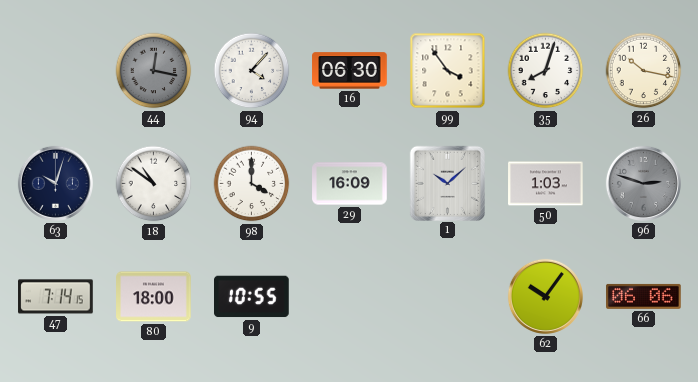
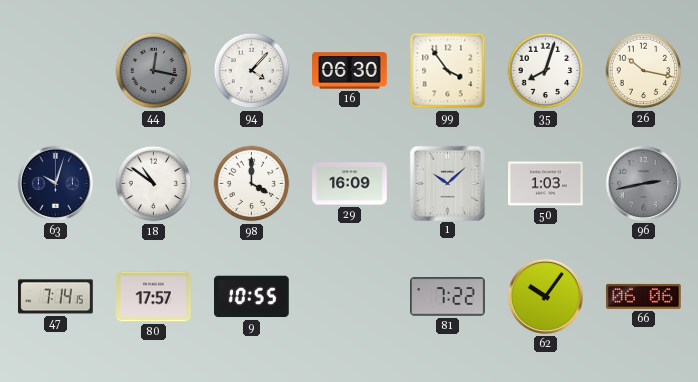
96: 2:48 -> 2:43 (643, 183)
80: 18:00 -> 17:57 (154, 297)
81: none -> 7:22 (448, 297)
